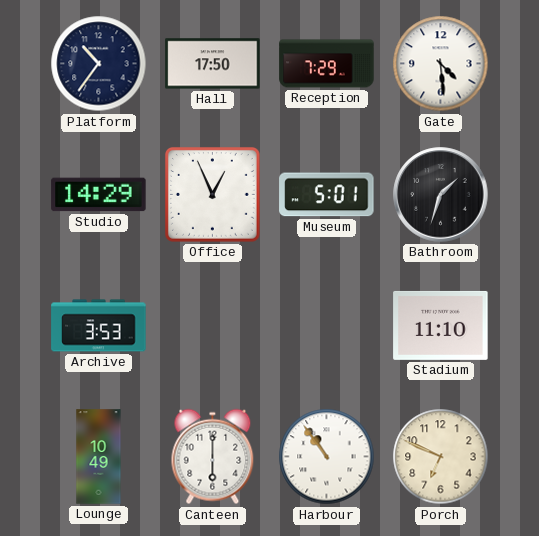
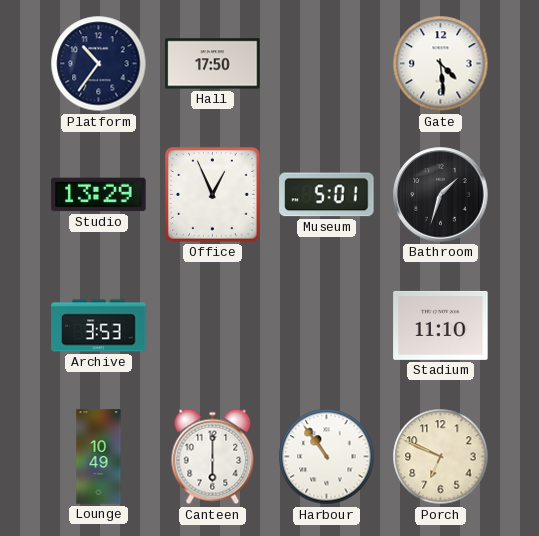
Reception: 7:29 -> none (327, 64)
Studio: 14:29 -> 13:29 (99, 195)
